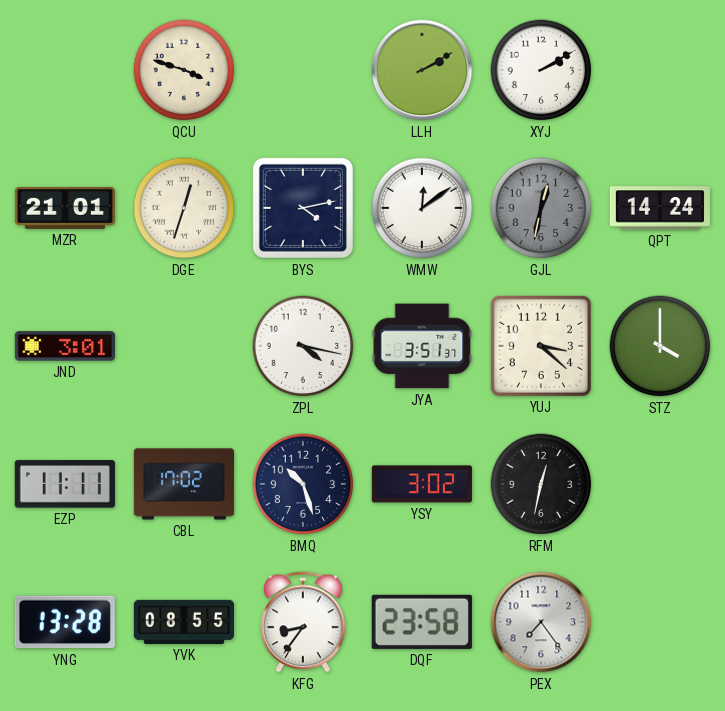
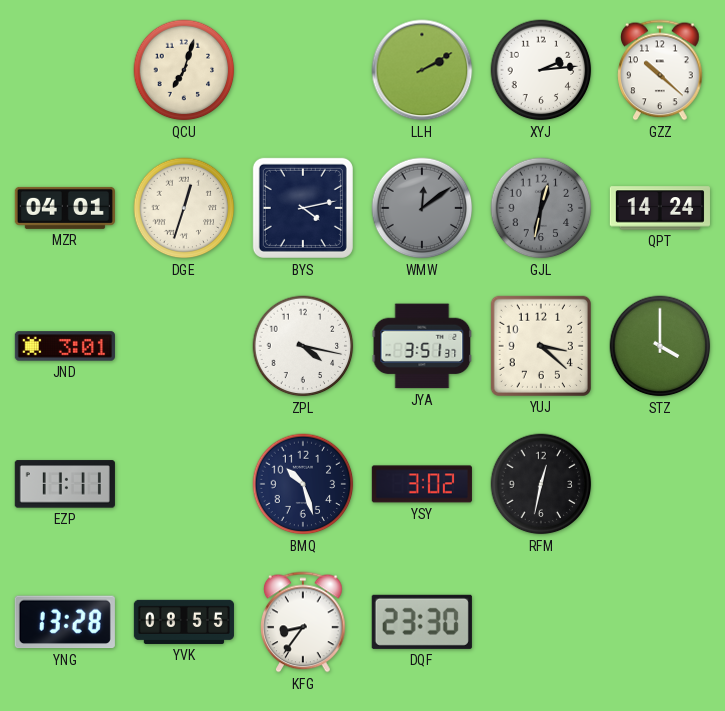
QCU: 3:48 -> 7:03 (184, 70)
XYJ: 2:10 -> 2:14 (541, 70)
GZZ: none -> 10:22 (660, 70)
MZR: 21:01 -> 04:01 (65, 208)
WMW dial: white -> grey (422, 208)
CBL: 17:02 -> none (183, 484)
DQF: 23:58 -> 23:30 (422, 622)
PEX: 7:24 -> none (541, 622)
